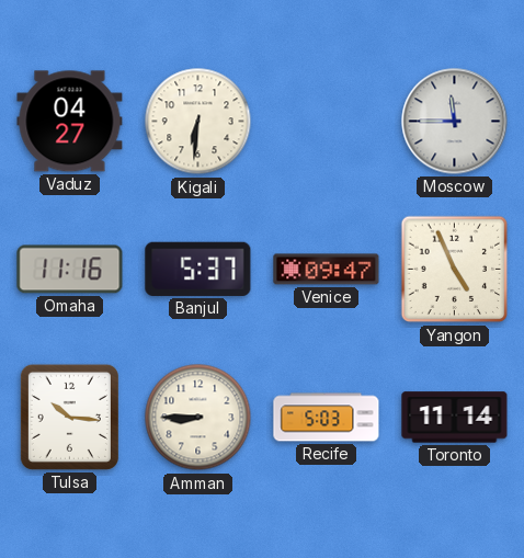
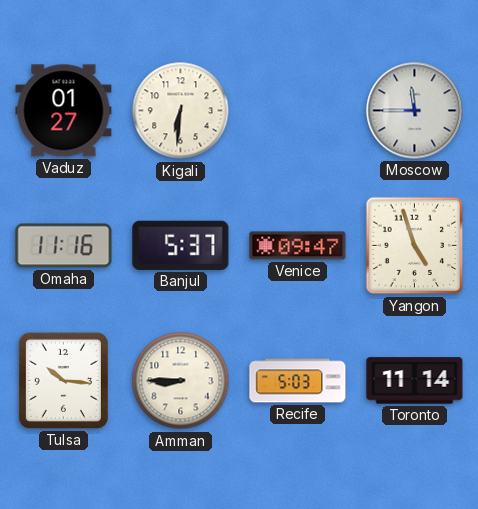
Vaduz: 04:27 -> 01:27 (64, 111)
Yangon: 4:56 -> 4:57 (415, 246)
